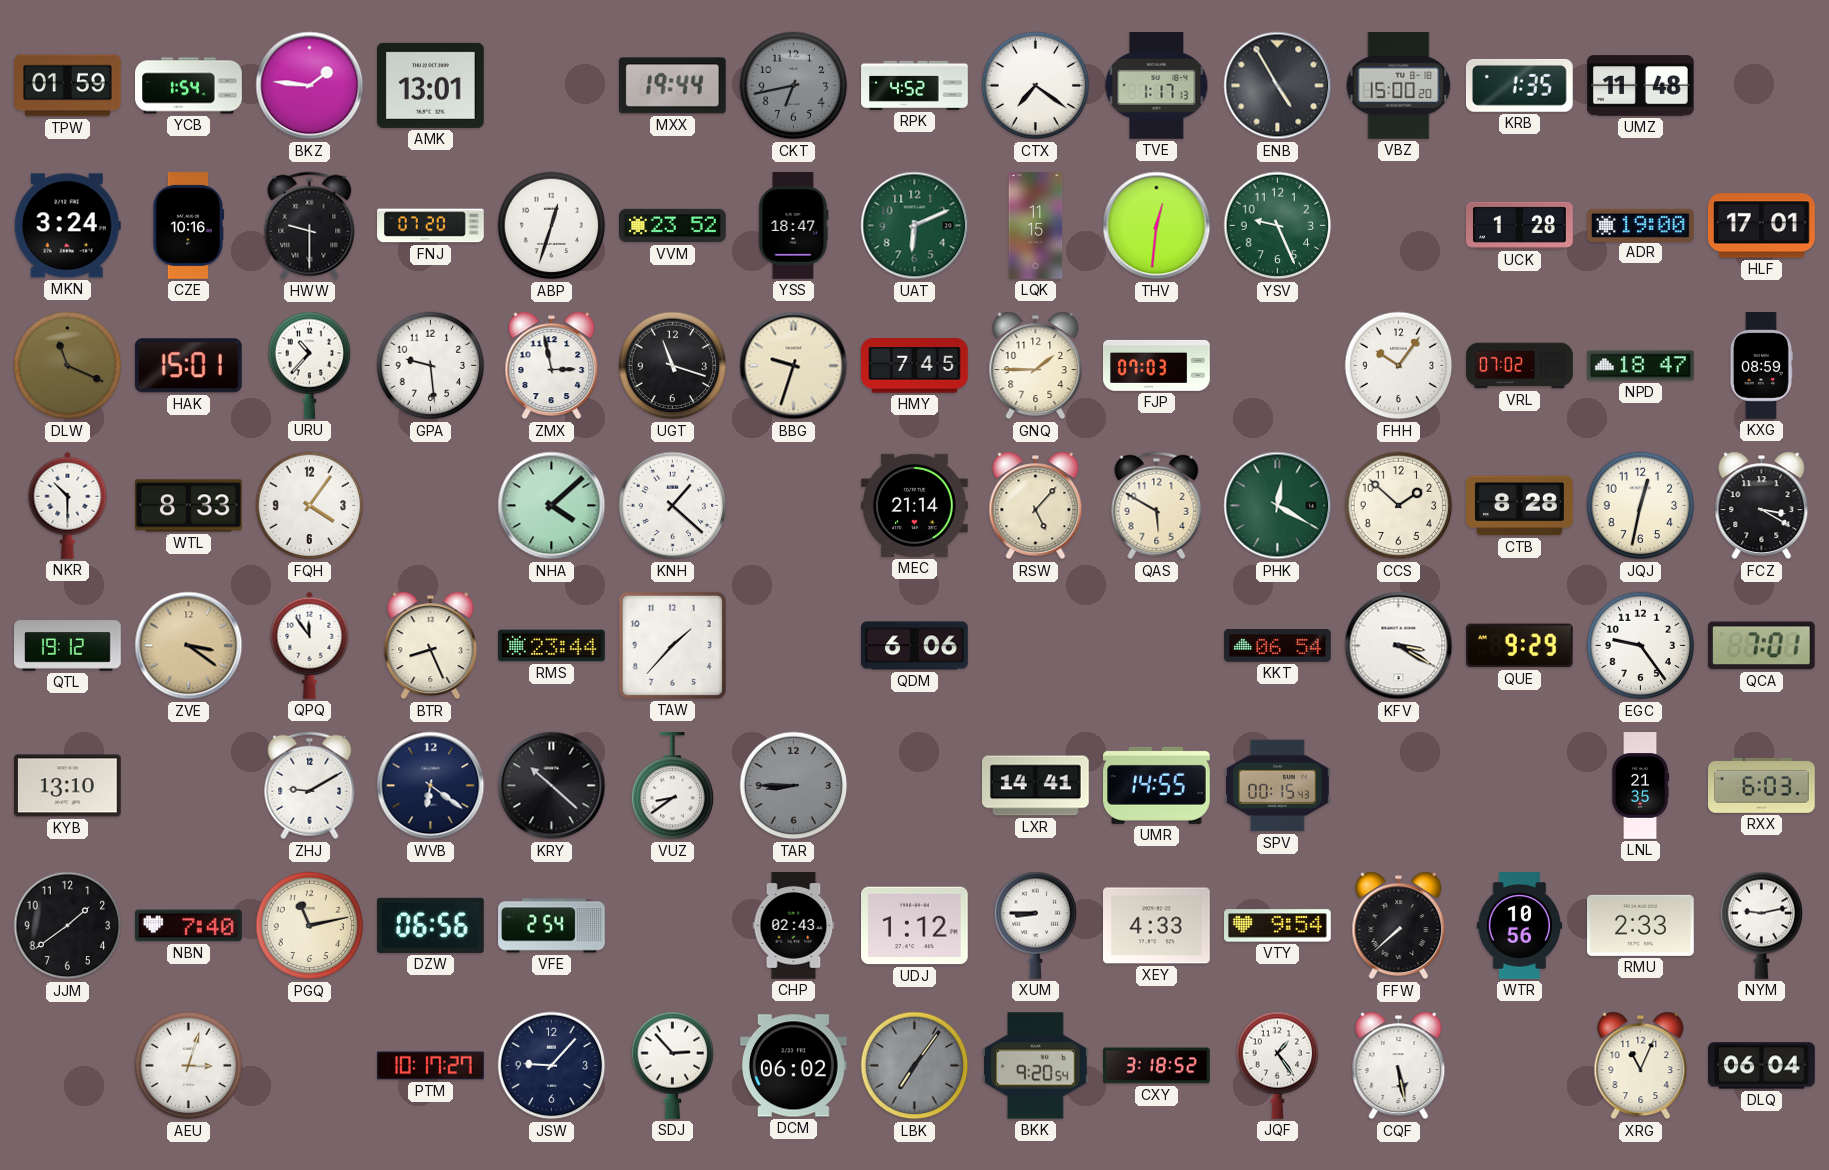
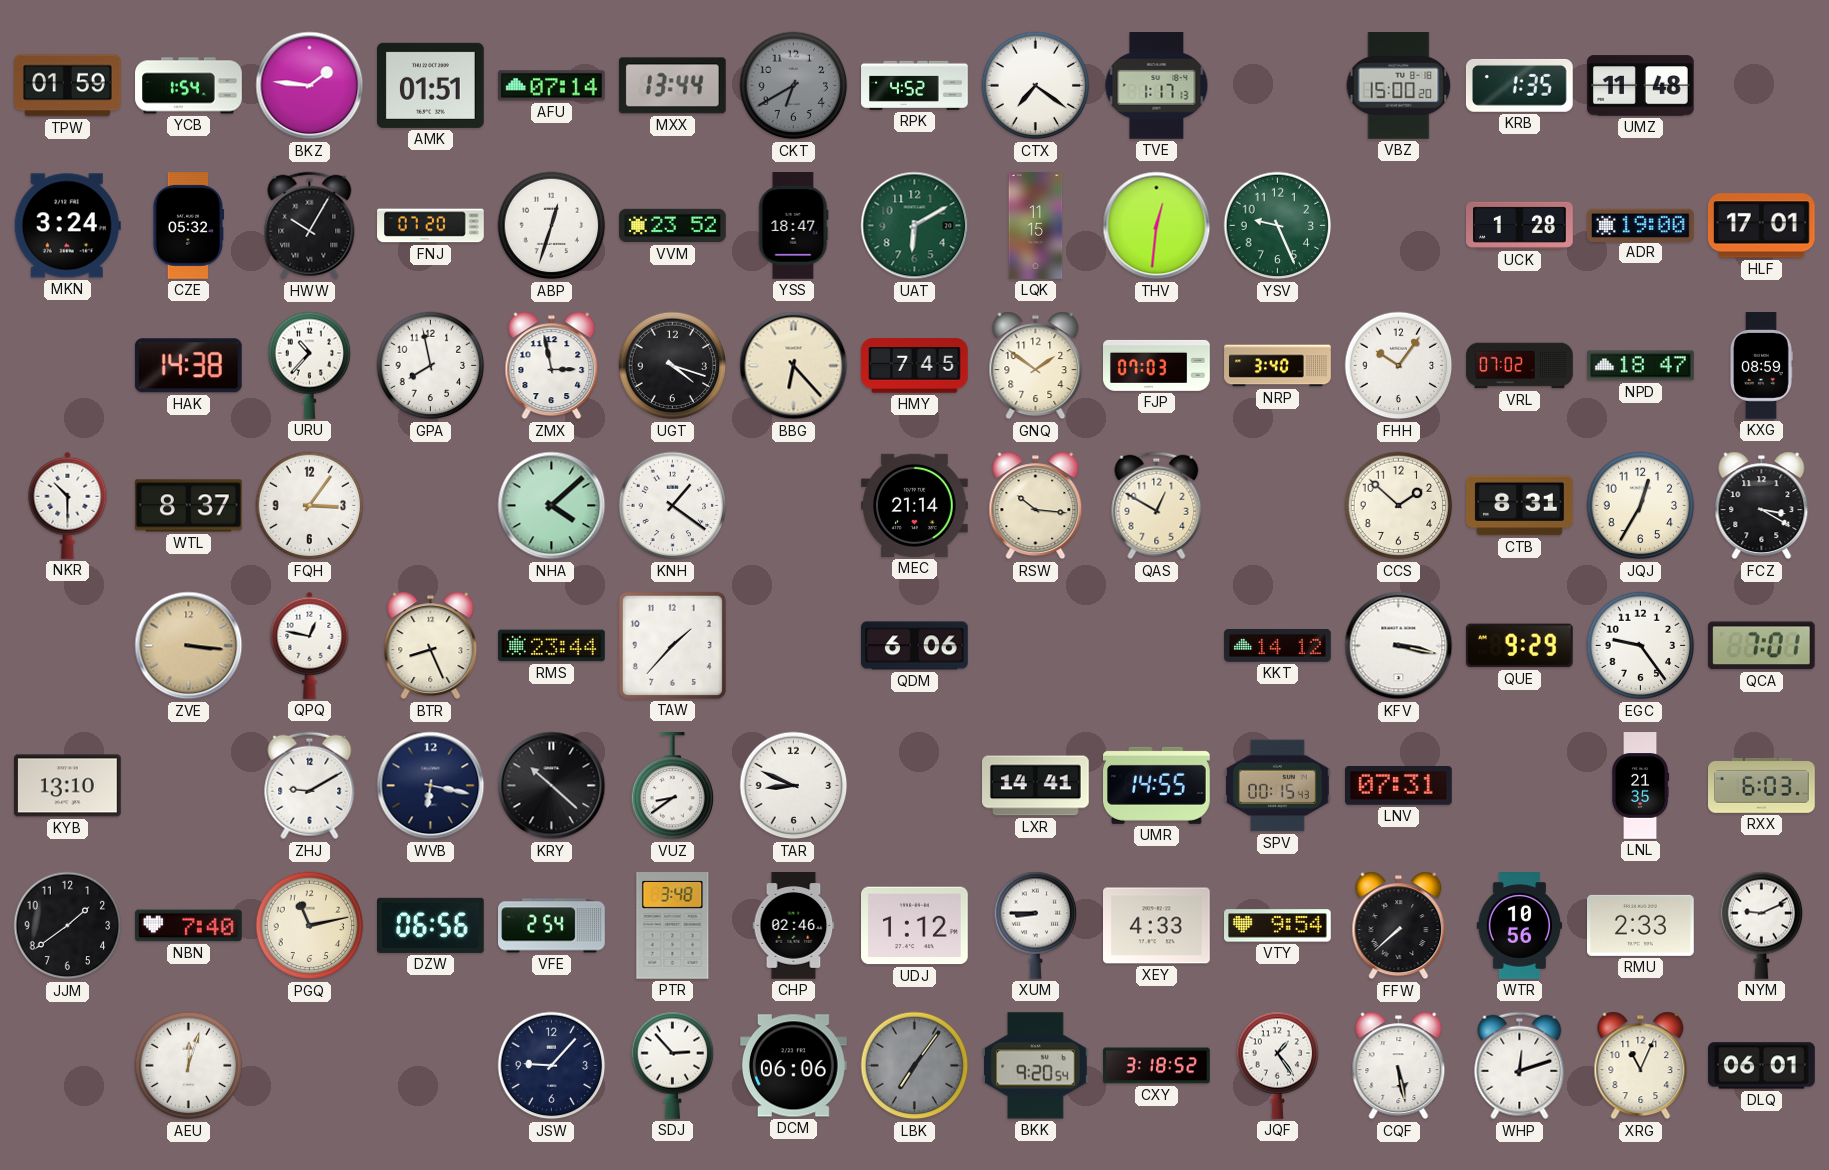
AMK: 13:01 -> 01:51 (431, 85)
AFU: none -> 07:14 (552, 86)
MXX: 19:44 -> 13:44 (672, 86)
CKT: 6:43 -> 6:40 (794, 86)
ENB: 4:55 -> none (1278, 86)
CZE: 10:16 -> 05:32 (187, 226)
HWW: 9:30 -> 10:05 (310, 226)
UAT: 6:11 -> 6:10 (915, 226)
DLW: 11:19 -> none (68, 366)
HAK: 15:01 -> 14:38 (188, 366)
GPA: 9:29 -> 7:58 (431, 366)
UGT: 11:18 -> 4:18 (673, 366)
BBG: 9:33 -> 6:23 (794, 366)
GNQ: 1:45 -> 1:51 (1036, 366)
NRP: none -> 3:40 (1278, 366)
WTL: 8:33 -> 8:37 (189, 506)
FQH: 4:06 -> 3:06 (310, 506)
KNH: 1:22 -> 1:21 (673, 506)
RSW: 5:07 -> 10:16 (1036, 506)
QAS: 5:50 -> 12:50 (1157, 506)
PHK: 12:20 -> none (1278, 506)
CTB: 8:28 -> 8:31 (1520, 506)
JQJ: 12:32 -> 12:35 (1641, 506)
QTL: 19:12 -> none (68, 646)
ZVE: 3:21 -> 3:16 (189, 646)
QPQ: 11:54 -> 12:47 (310, 645)
KKT: 06:54 -> 14:12 (1278, 646)
KFV: 3:20 -> 3:17 (1399, 646)
WVB: 6:21 -> 6:17 (431, 786)
TAR: 8:45 -> 8:49 (794, 786)
TAR dial: grey -> white (794, 786)
LNV: none -> 07:31 (1399, 786)
PTR: none -> 3:48 (673, 926)
CHP: 02:43 -> 02:46 (794, 926)
NYM: 9:13 -> 9:11 (1762, 925)
AEU: 3:03 -> 12:03 (189, 1066)
PTM: 10:17 -> none (431, 1066)
DCM: 06:02 -> 06:06 (793, 1066)
WHP: none -> 12:12 (1520, 1066)
DLQ: 06:04 -> 06:01 (1762, 1066)
